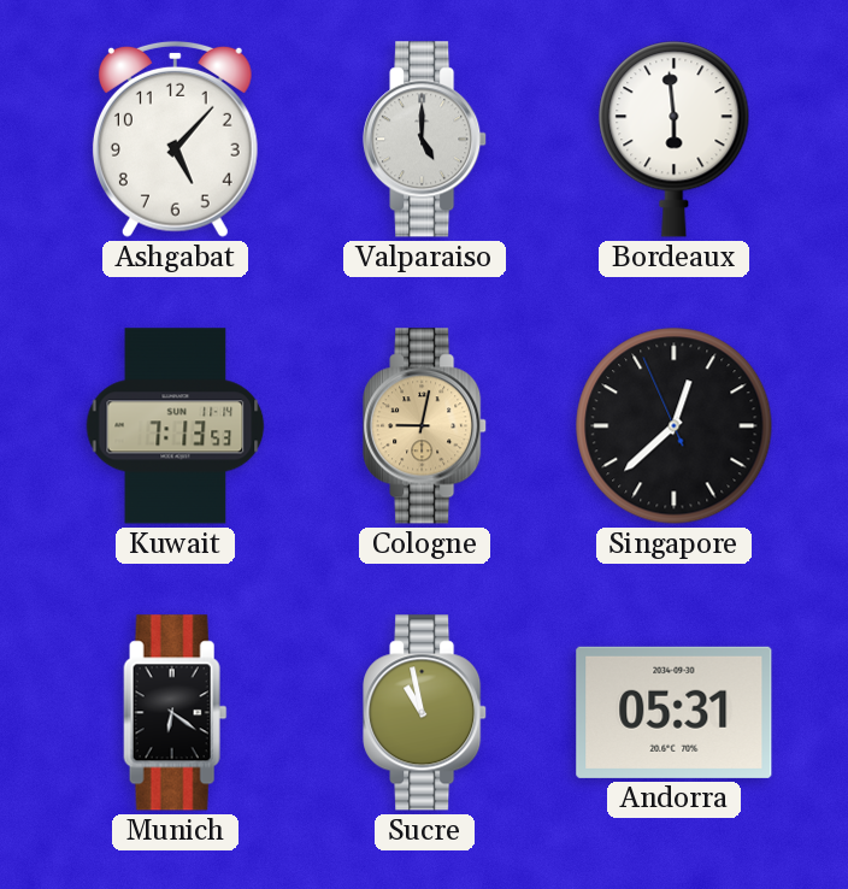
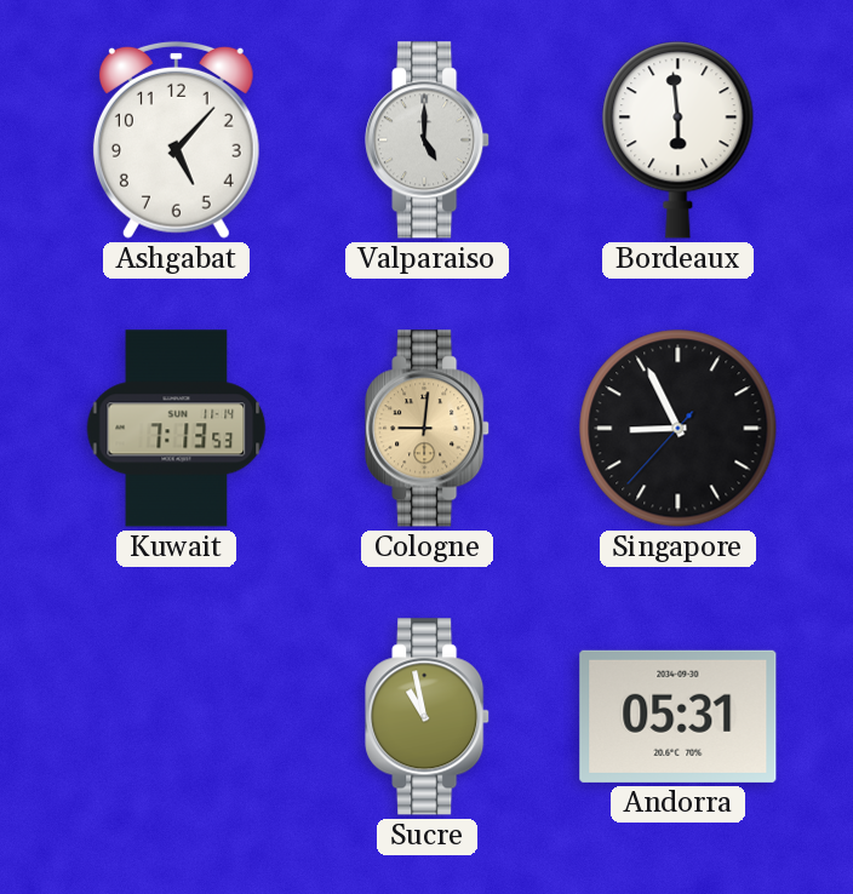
Cologne: 9:02 -> 9:01 (428, 429)
Singapore: 12:37 -> 8:55 (679, 429)
Munich: 6:21 -> none (176, 713)
